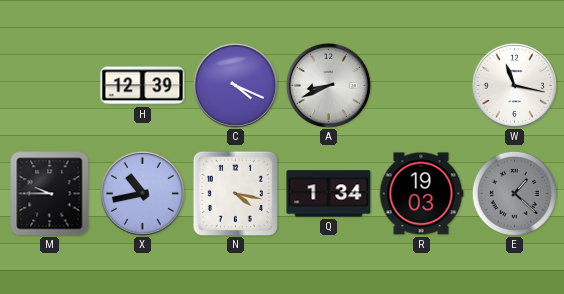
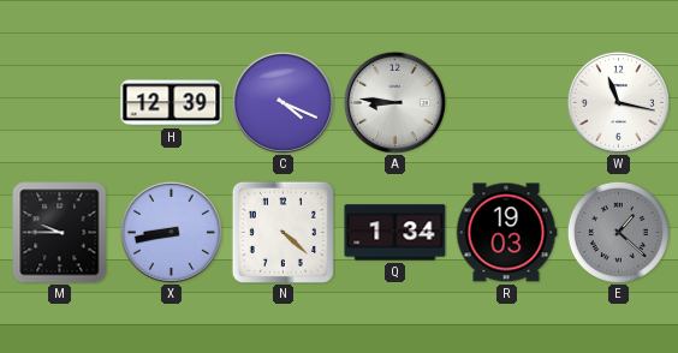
A: 8:41 -> 8:46 (394, 102)
X: 10:43 -> 8:43 (171, 232)
N: 4:17 -> 4:22 (282, 232)
